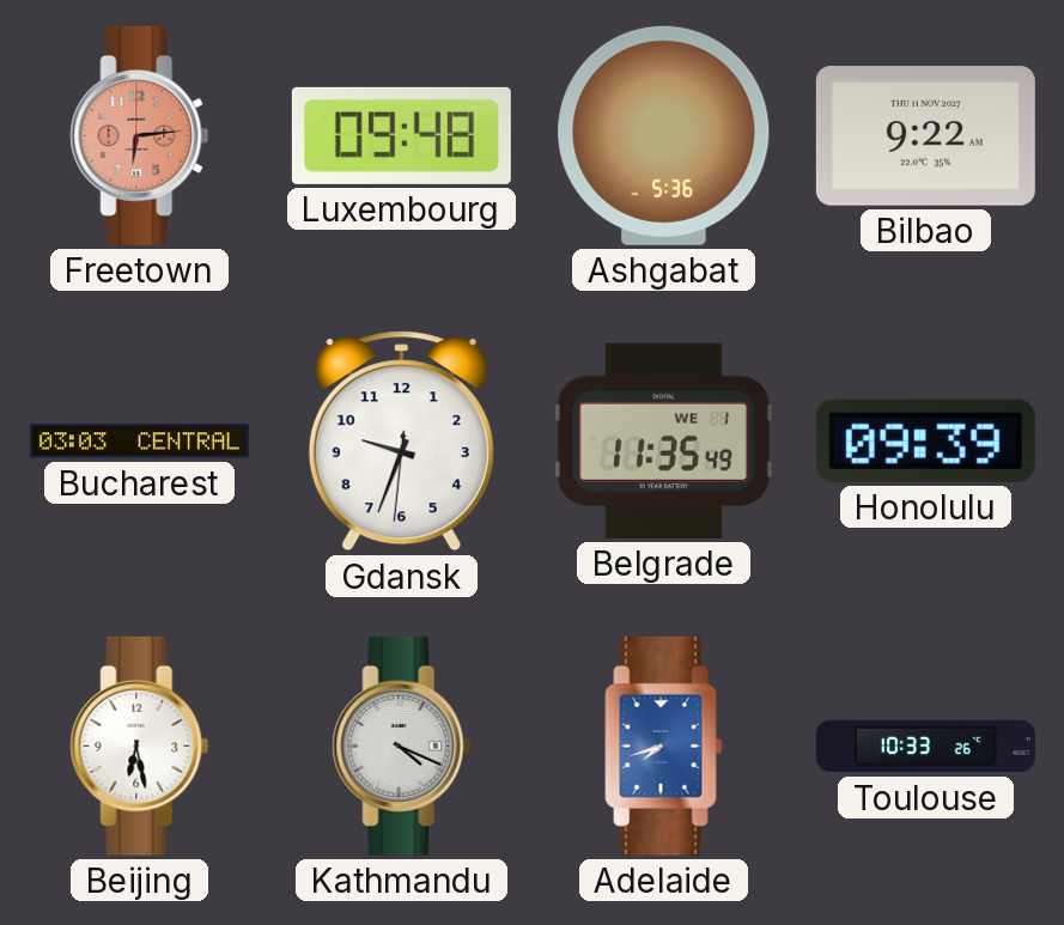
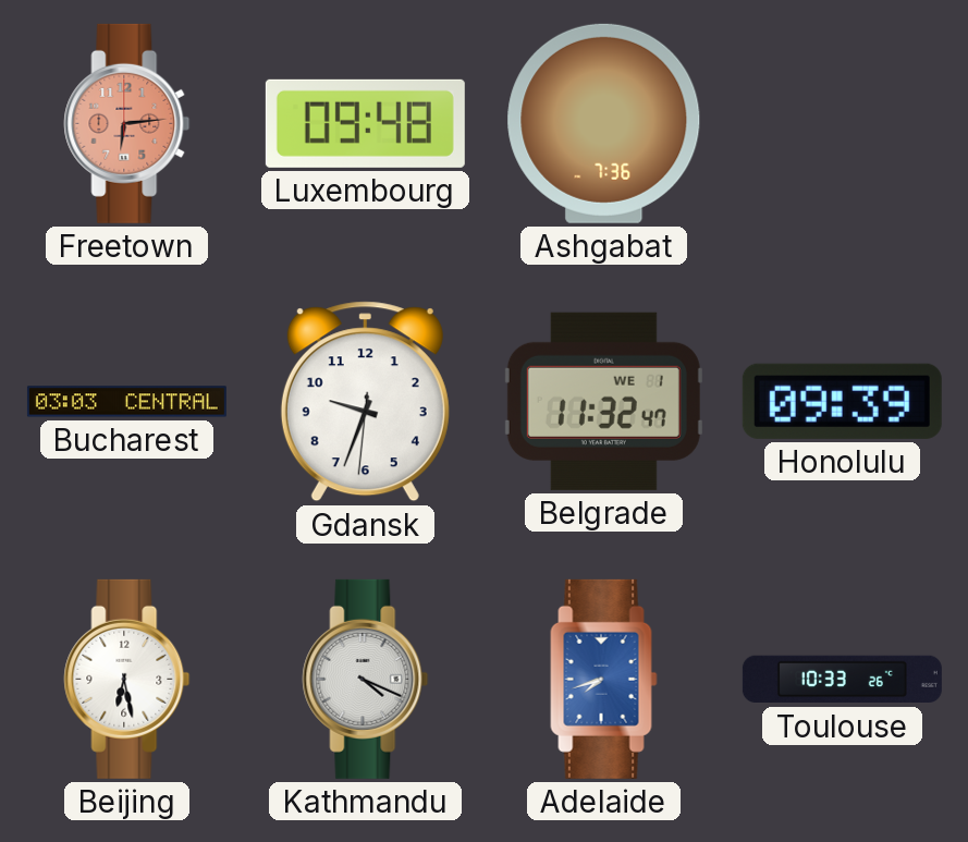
Ashgabat: 5:36 -> 7:36 (604, 123)
Bilbao: 9:22 -> none (925, 136)
Belgrade: 11:35 -> 11:32 (603, 401)
